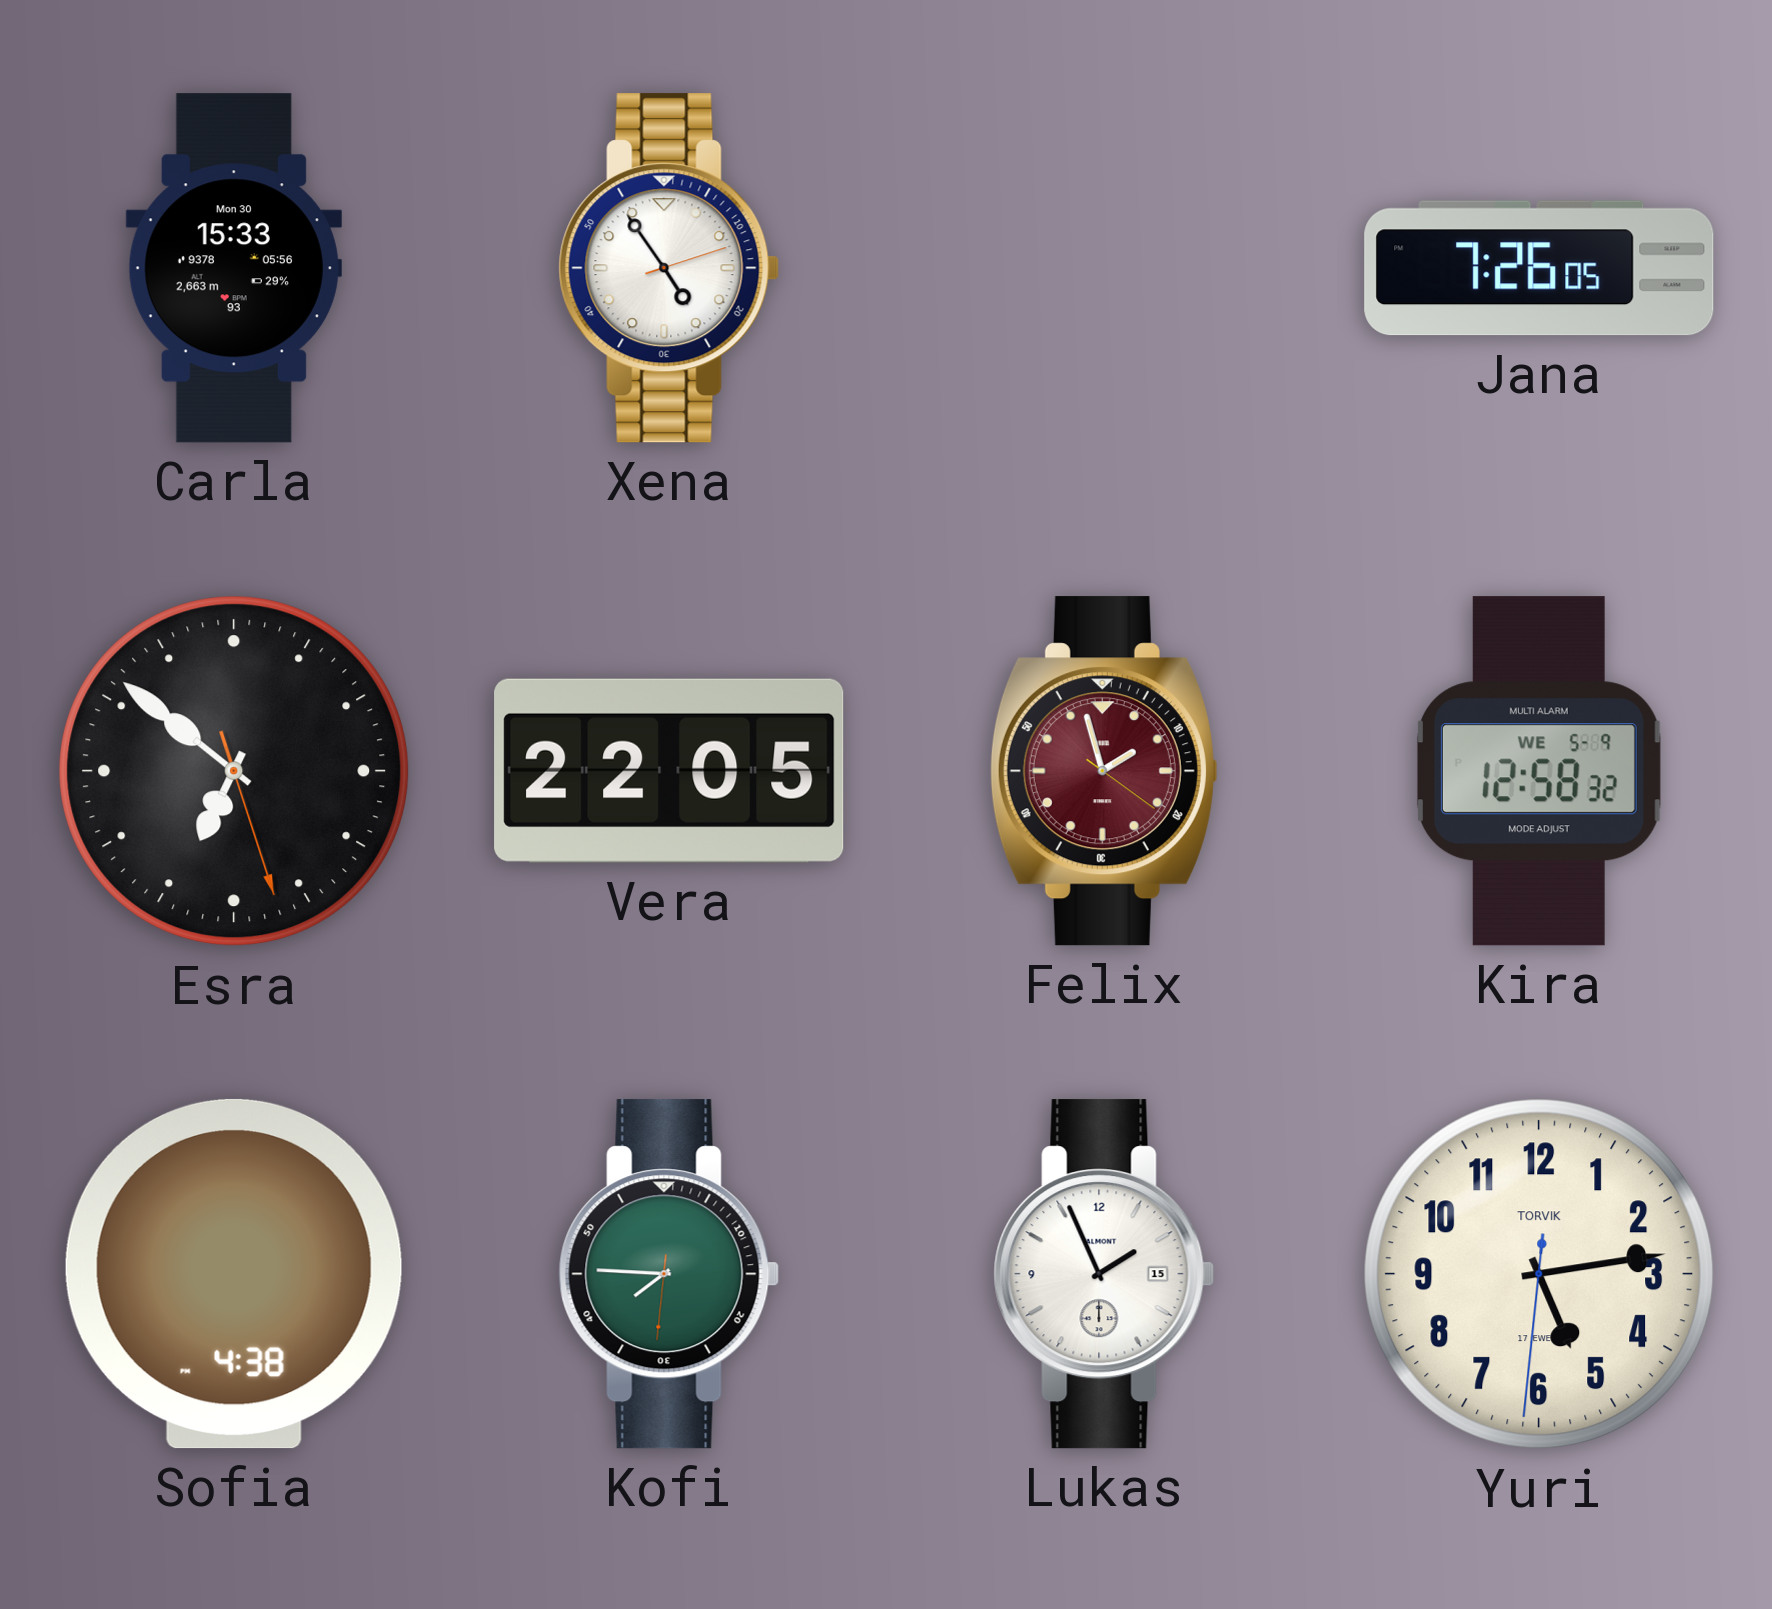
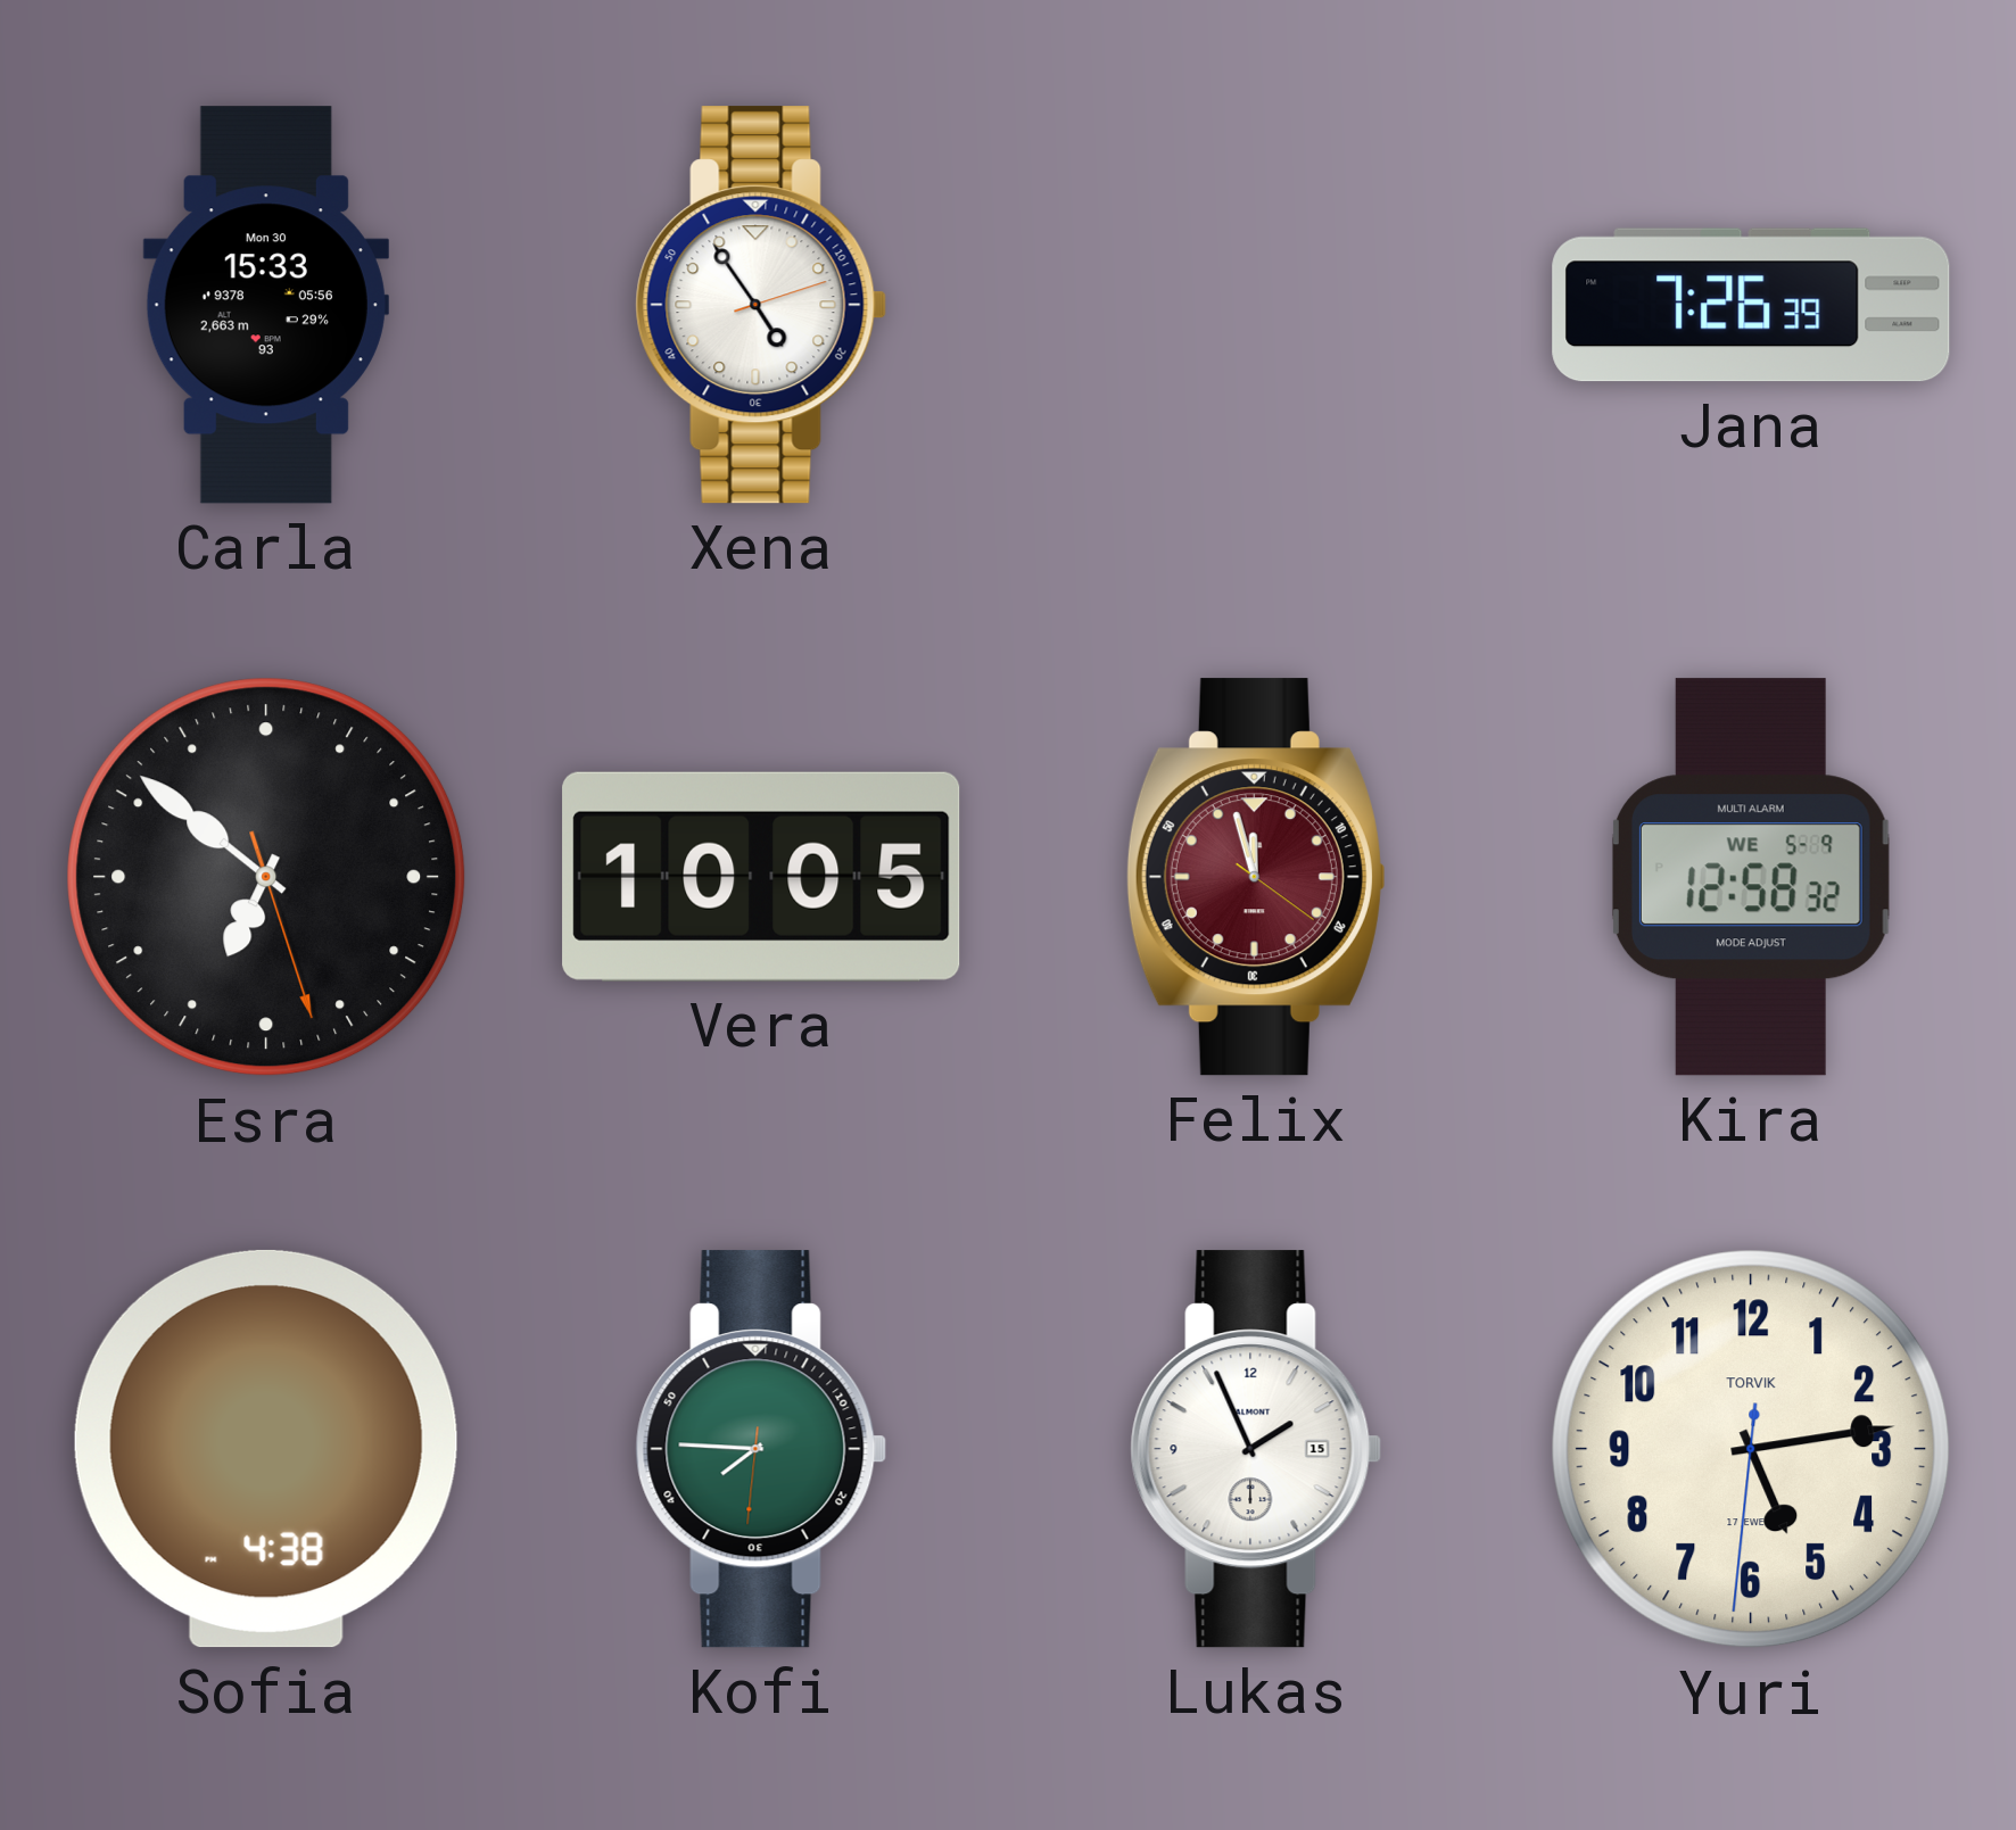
Jana: 7:26:05 -> 7:26:39 (1751, 305)
Vera: 22:05 -> 10:05 (761, 877)
Felix: 1:57 -> 11:57 (1256, 877)
